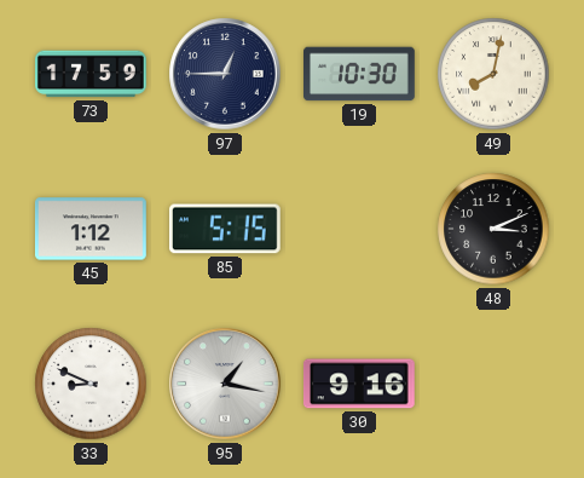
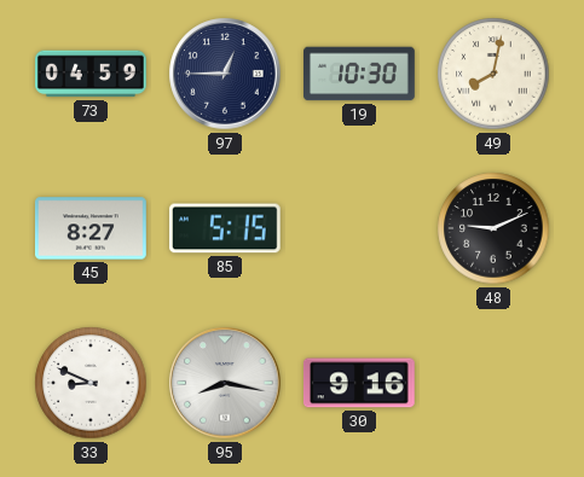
73: 17:59 -> 04:59 (91, 74)
45: 1:12 -> 8:27 (91, 228)
48: 3:11 -> 9:11 (493, 228)
95: 1:17 -> 8:17 (225, 383)
